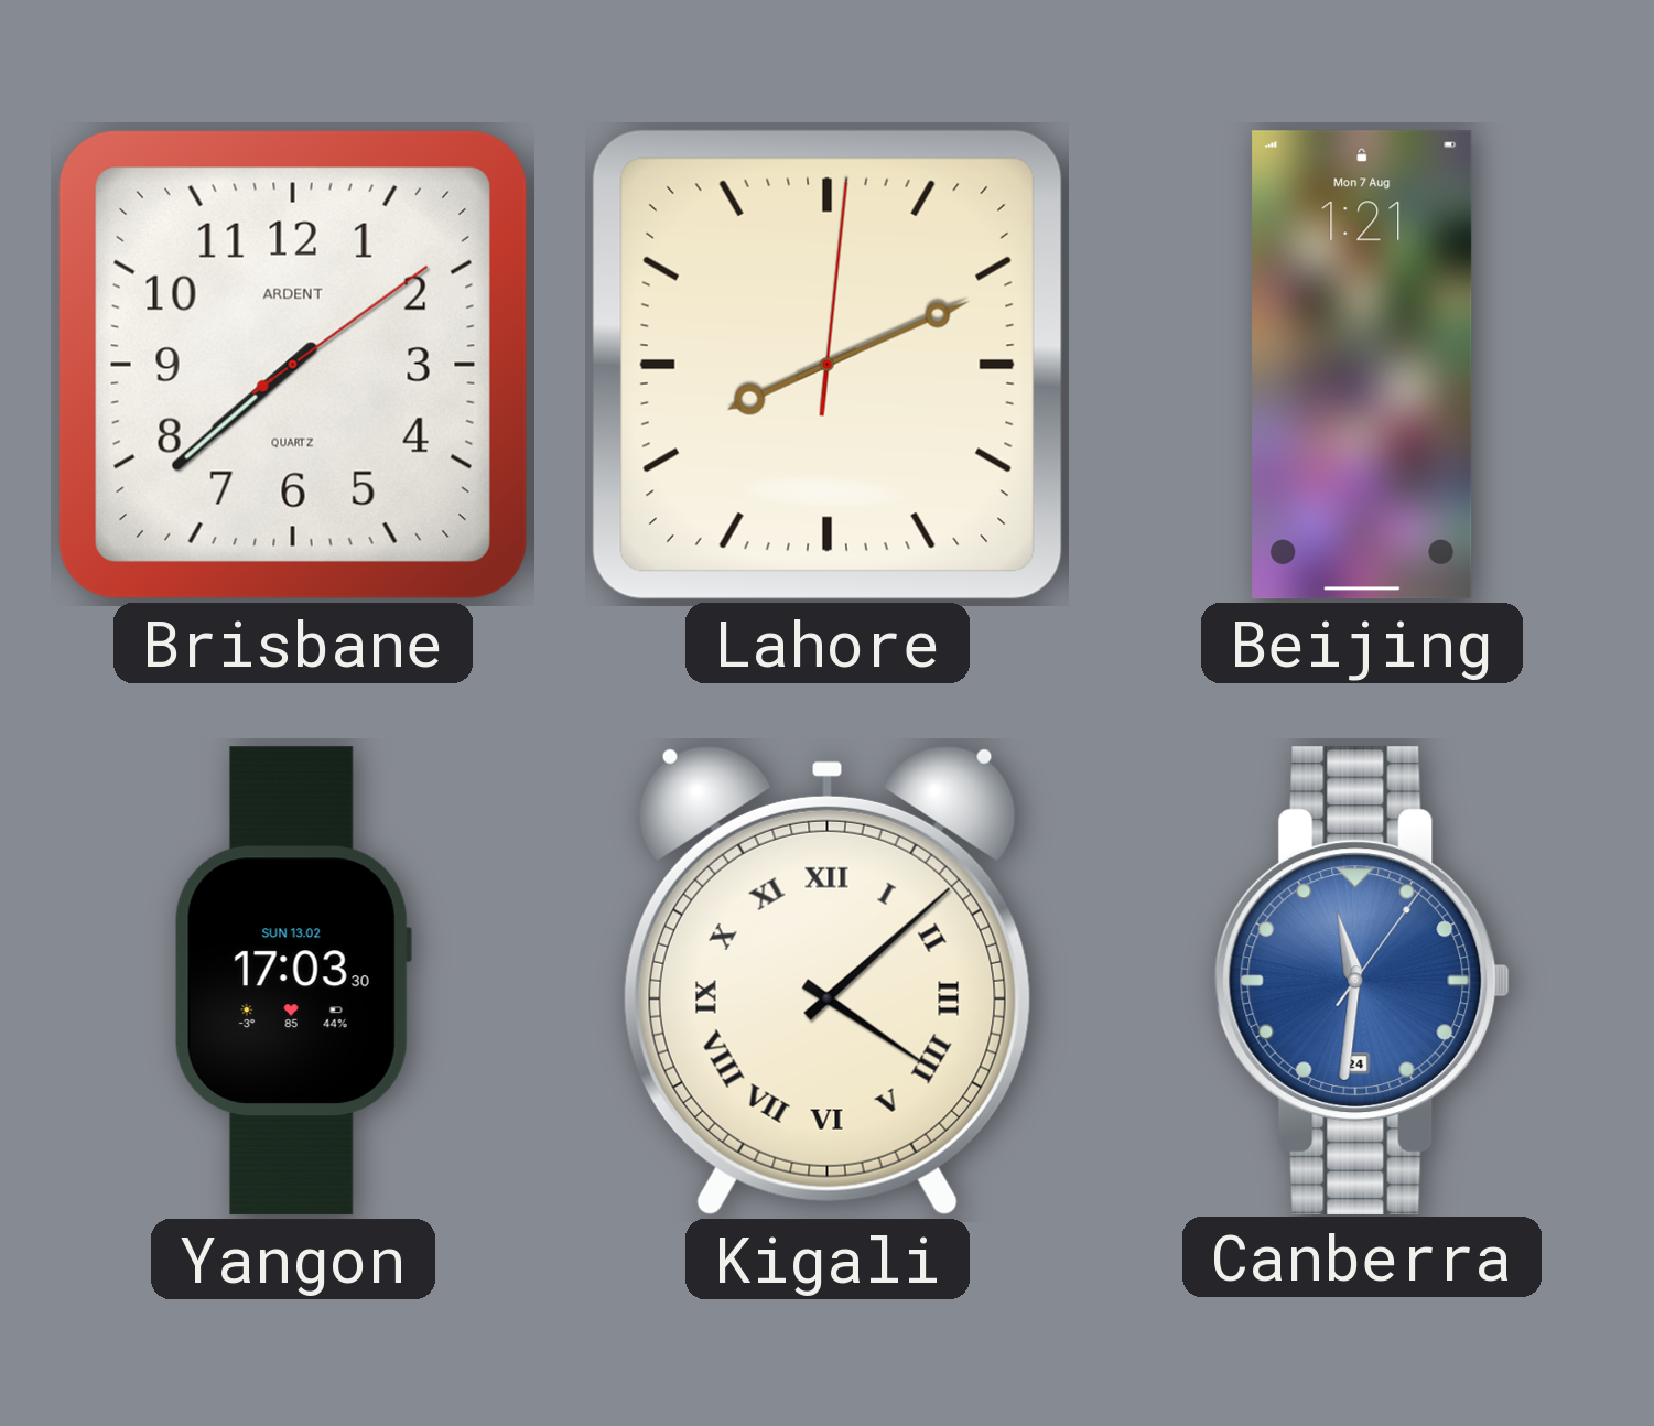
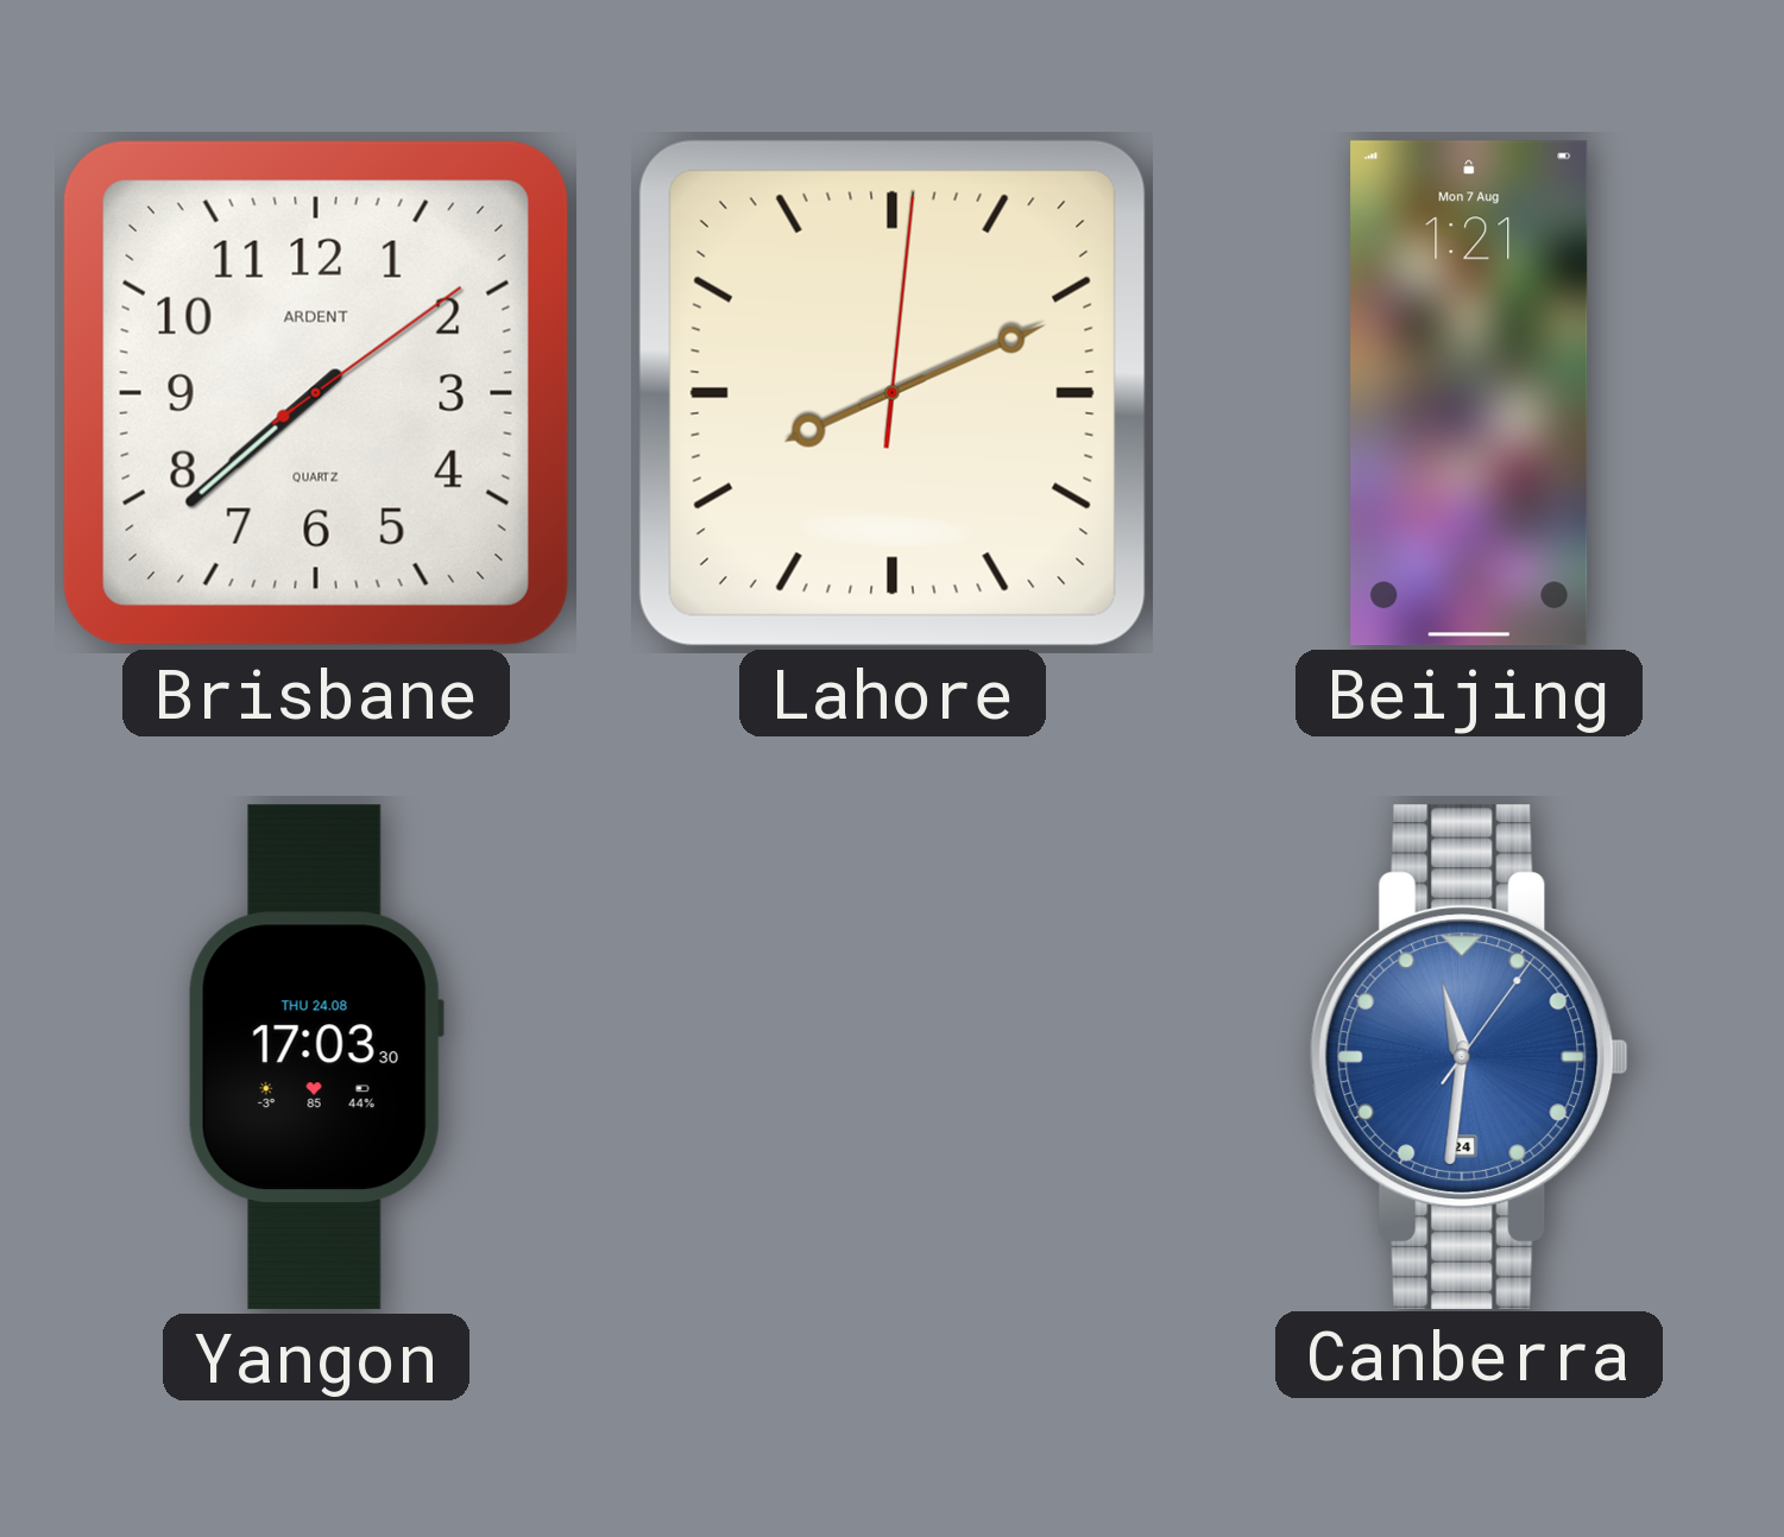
Yangon date: SUN 13.02 -> THU 24.08 (316, 1057)
Kigali: 4:08 -> none (828, 981)
